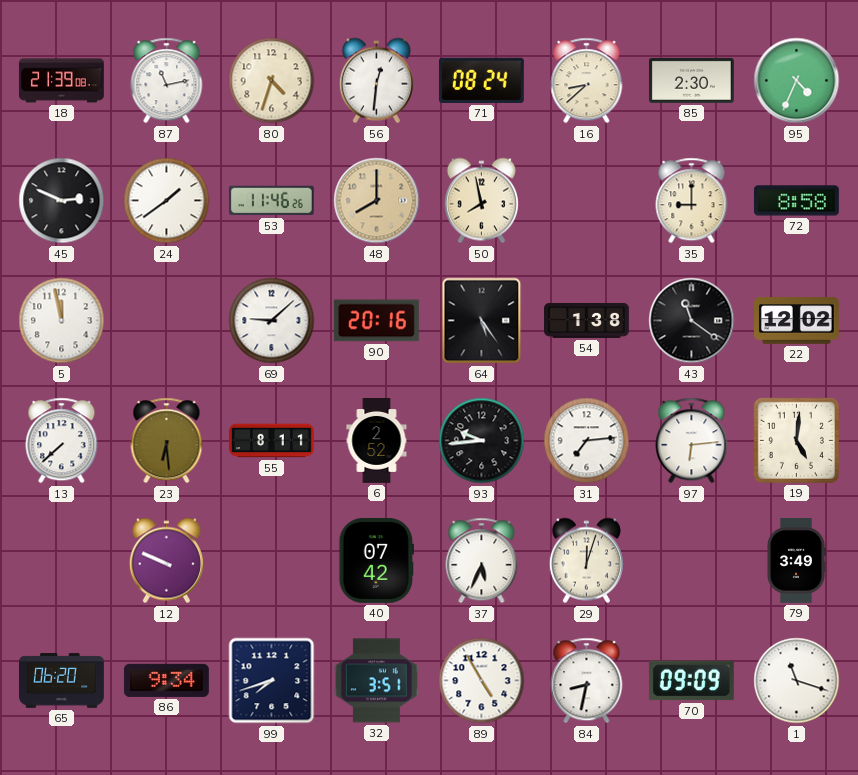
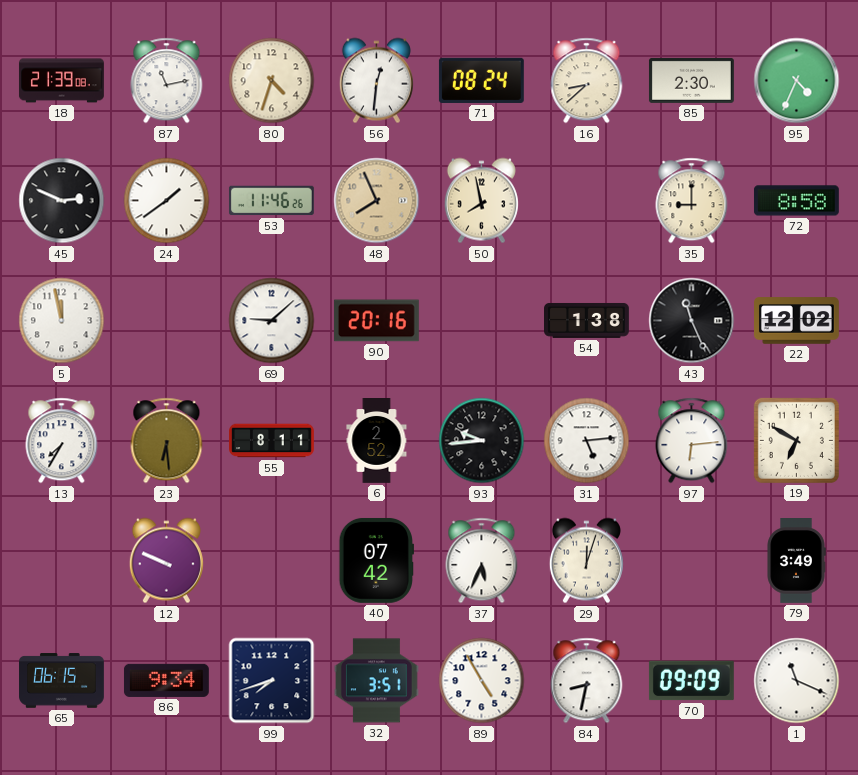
48: 8:00 -> 7:56 (377, 201)
64: 5:24 -> none (482, 321)
43: 11:21 -> 11:26 (692, 321)
13: 7:38 -> 7:35 (62, 441)
31: 7:14 -> 5:14 (587, 441)
19: 5:01 -> 6:50 (796, 440)
65: 06:20 -> 06:15 (62, 681)
1: 11:18 -> 11:19 (797, 681)
